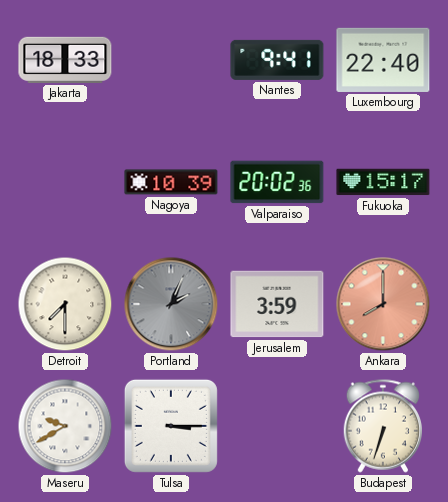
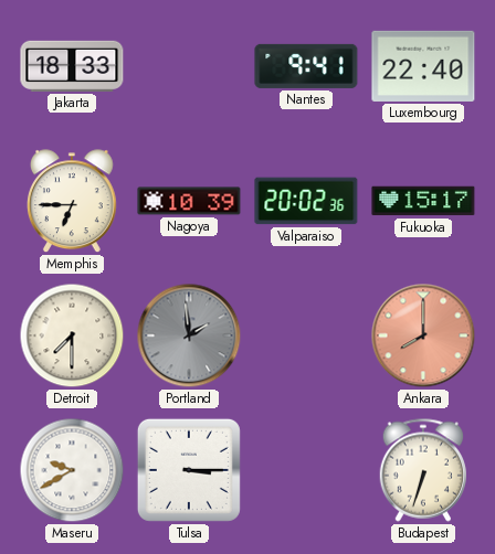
Memphis: none -> 6:45 (72, 202)
Portland: 2:04 -> 1:59 (189, 335)
Jerusalem: 3:59 -> none (277, 304)
